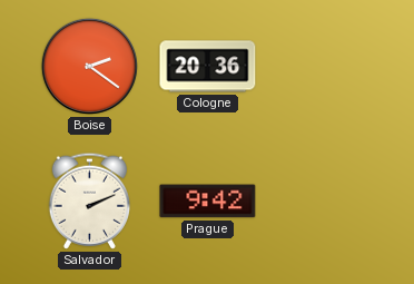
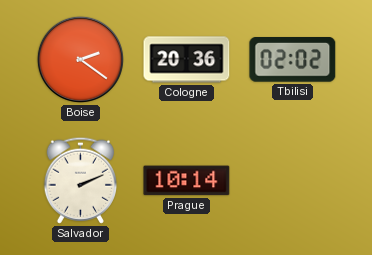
Tbilisi: none -> 02:02 (293, 60)
Prague: 9:42 -> 10:14 (187, 181)
